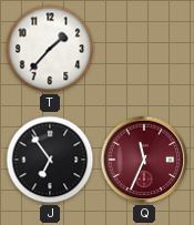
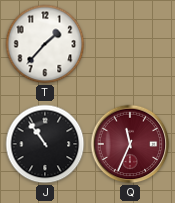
J: 6:54 -> 10:54 (45, 144)
